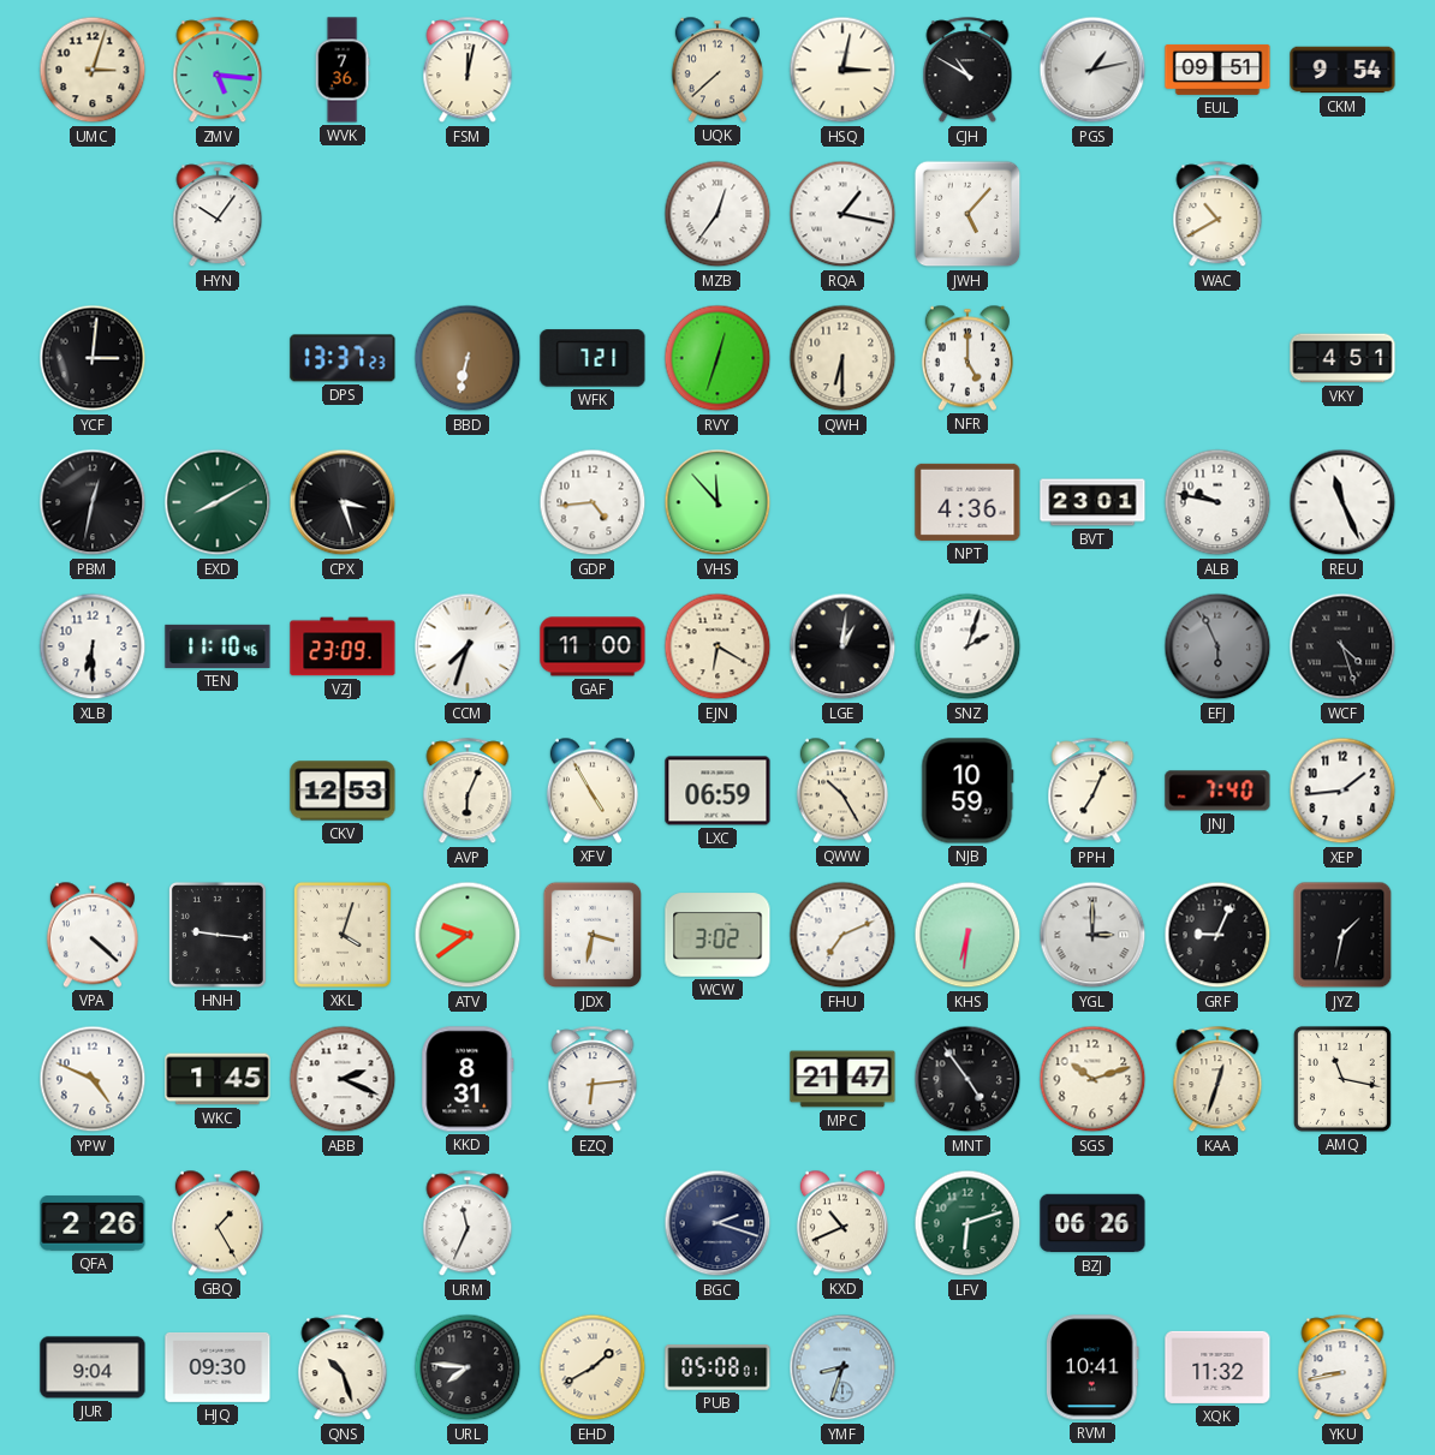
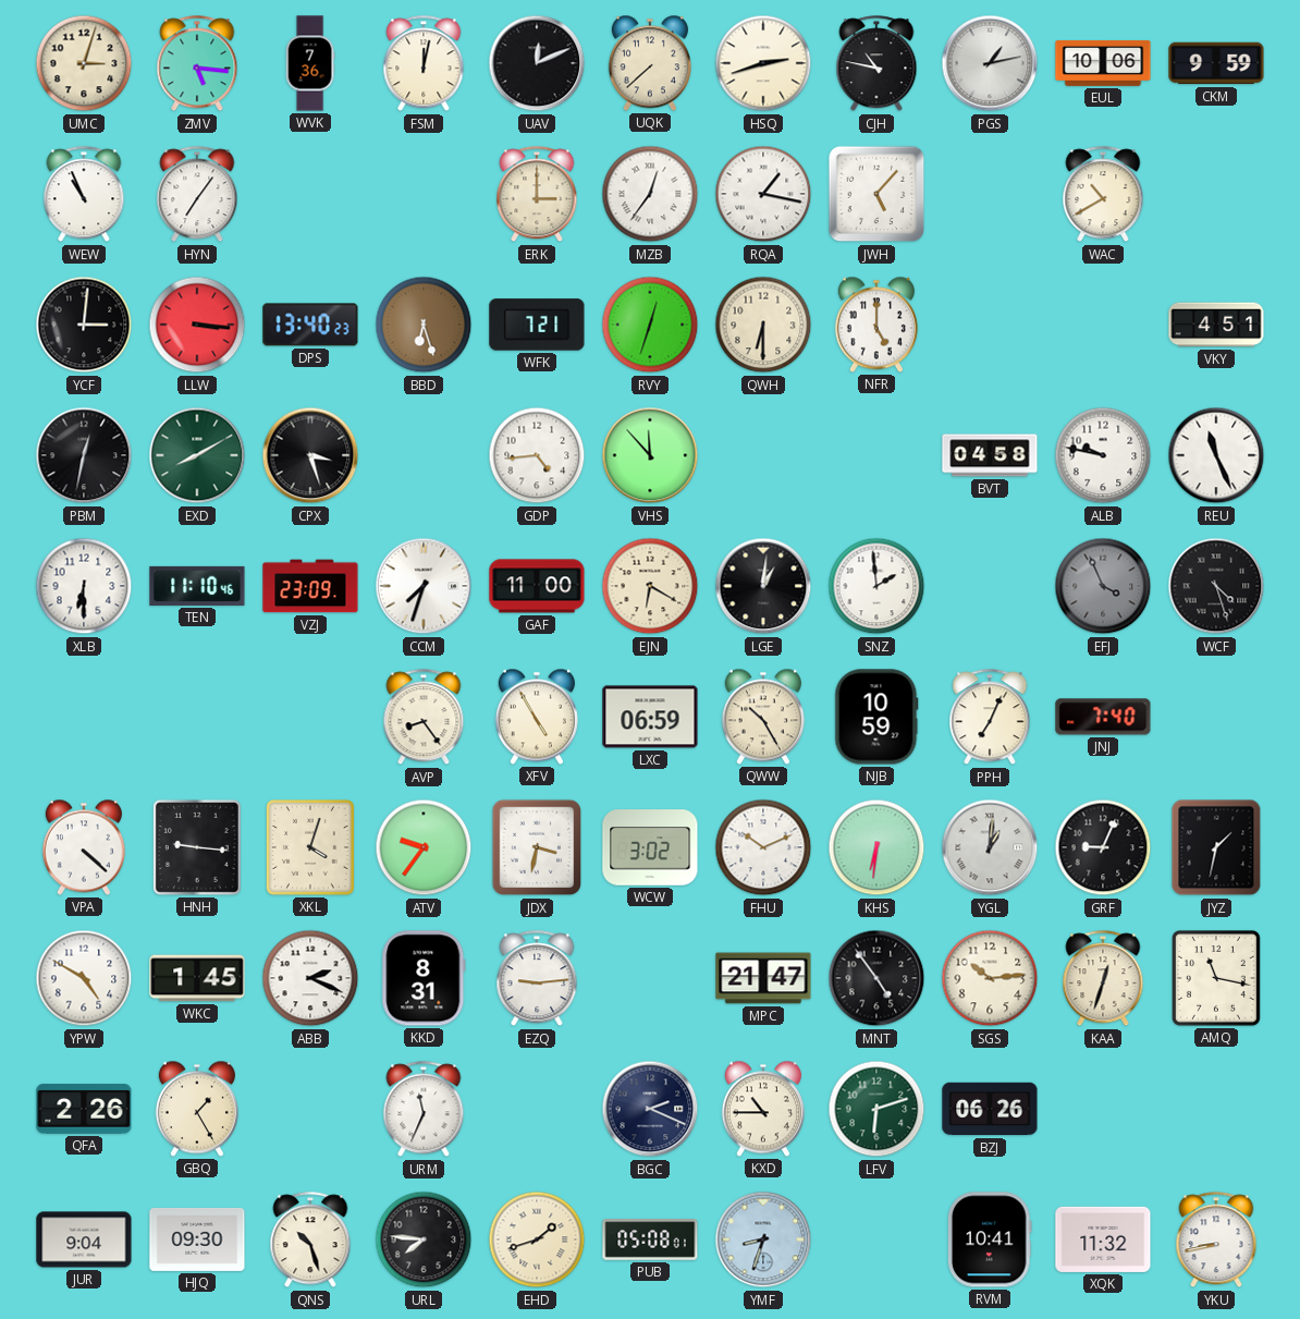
UAV: none -> 12:11 (537, 63)
HSQ: 3:02 -> 2:42 (763, 63)
CJH: 10:50 -> 10:47 (876, 64)
EUL: 09:51 -> 10:06 (1103, 63)
CKM: 9:54 -> 9:59 (1216, 63)
WEW: none -> 10:56 (84, 195)
HYN: 10:06 -> 7:06 (197, 195)
ERK: none -> 3:00 (537, 195)
LLW: none -> 3:16 (197, 325)
DPS: 13:37 -> 13:40 (310, 325)
BBD: 6:32 -> 6:27 (424, 325)
NPT: 4:36 -> none (967, 502)
BVT: 23:01 -> 04:58 (990, 455)
SNZ: 2:03 -> 1:59 (876, 586)
EFJ: 5:56 -> 3:56 (1103, 586)
CKV: 12:53 -> none (343, 791)
AVP: 6:04 -> 8:24 (424, 718)
XEP: 1:44 -> none (1342, 791)
ATV: 9:39 -> 9:36 (424, 847)
FHU: 7:11 -> 10:11 (763, 847)
YGL: 3:00 -> 1:01 (990, 847)
YPW: 4:49 -> 4:50 (84, 978)
EZQ: 6:14 -> 9:14 (537, 979)
SGS: 10:12 -> 10:14 (990, 978)
BGC: 2:18 -> 2:19 (650, 1109)
KXD: 10:41 -> 10:45 (763, 1109)
EHD: 1:40 -> 1:42 (537, 1239)
